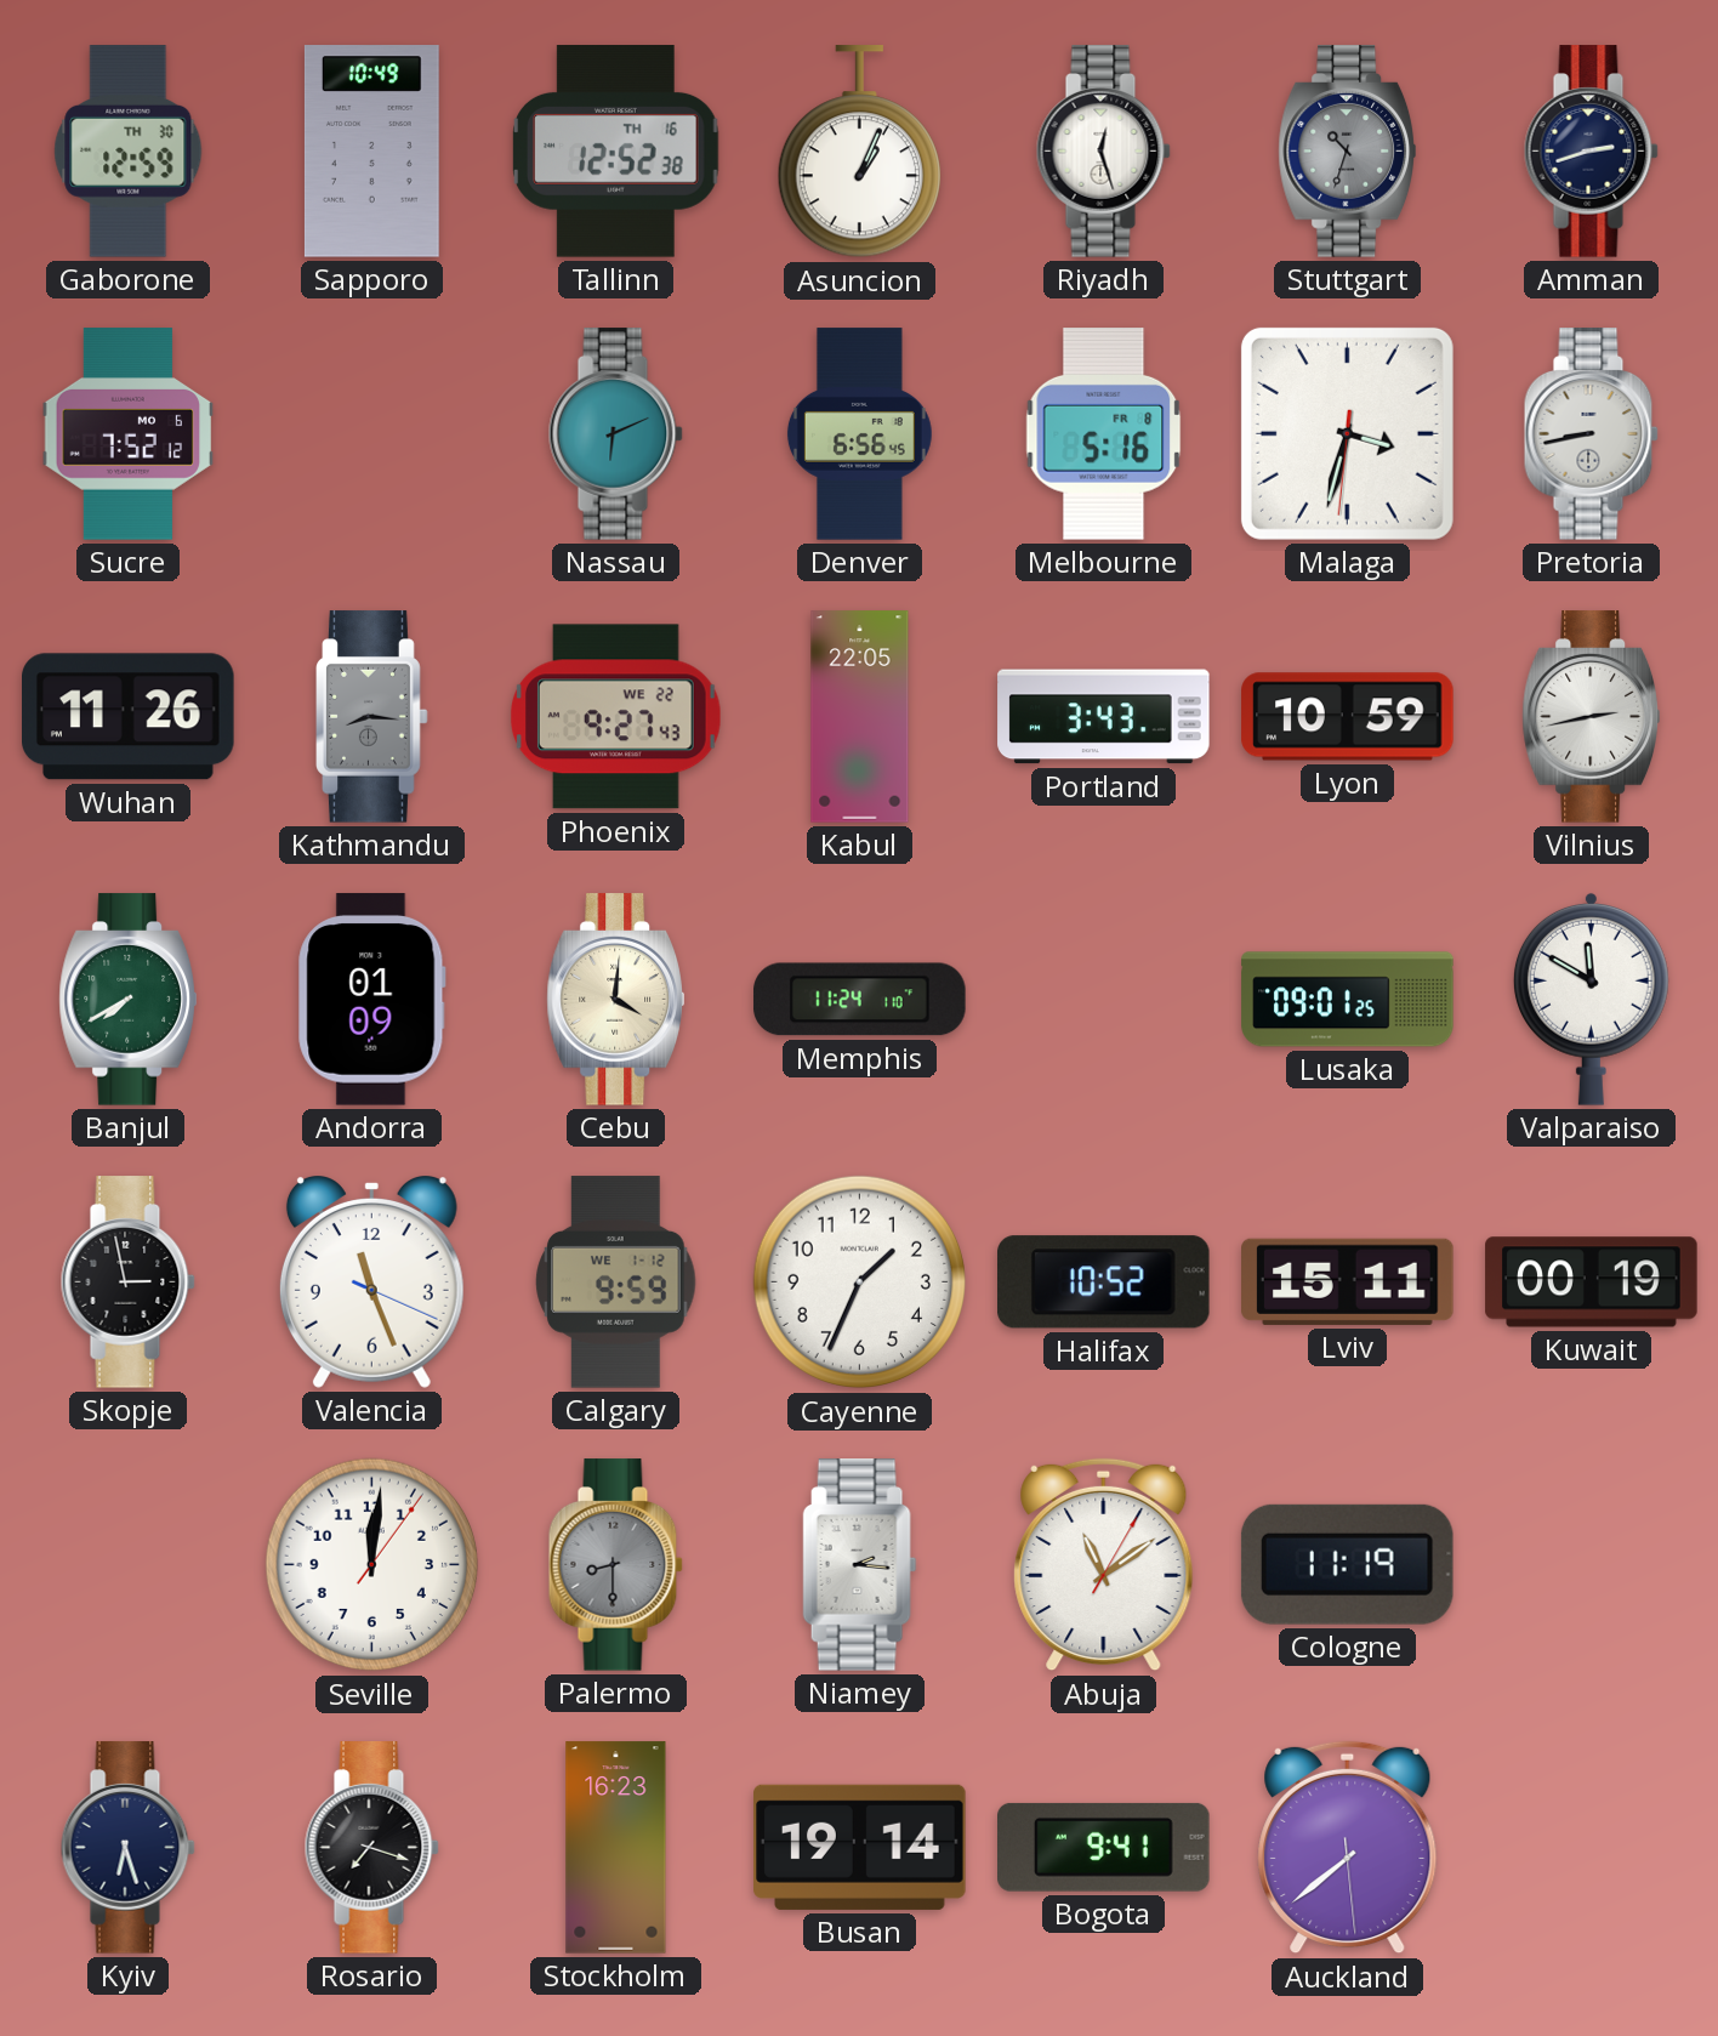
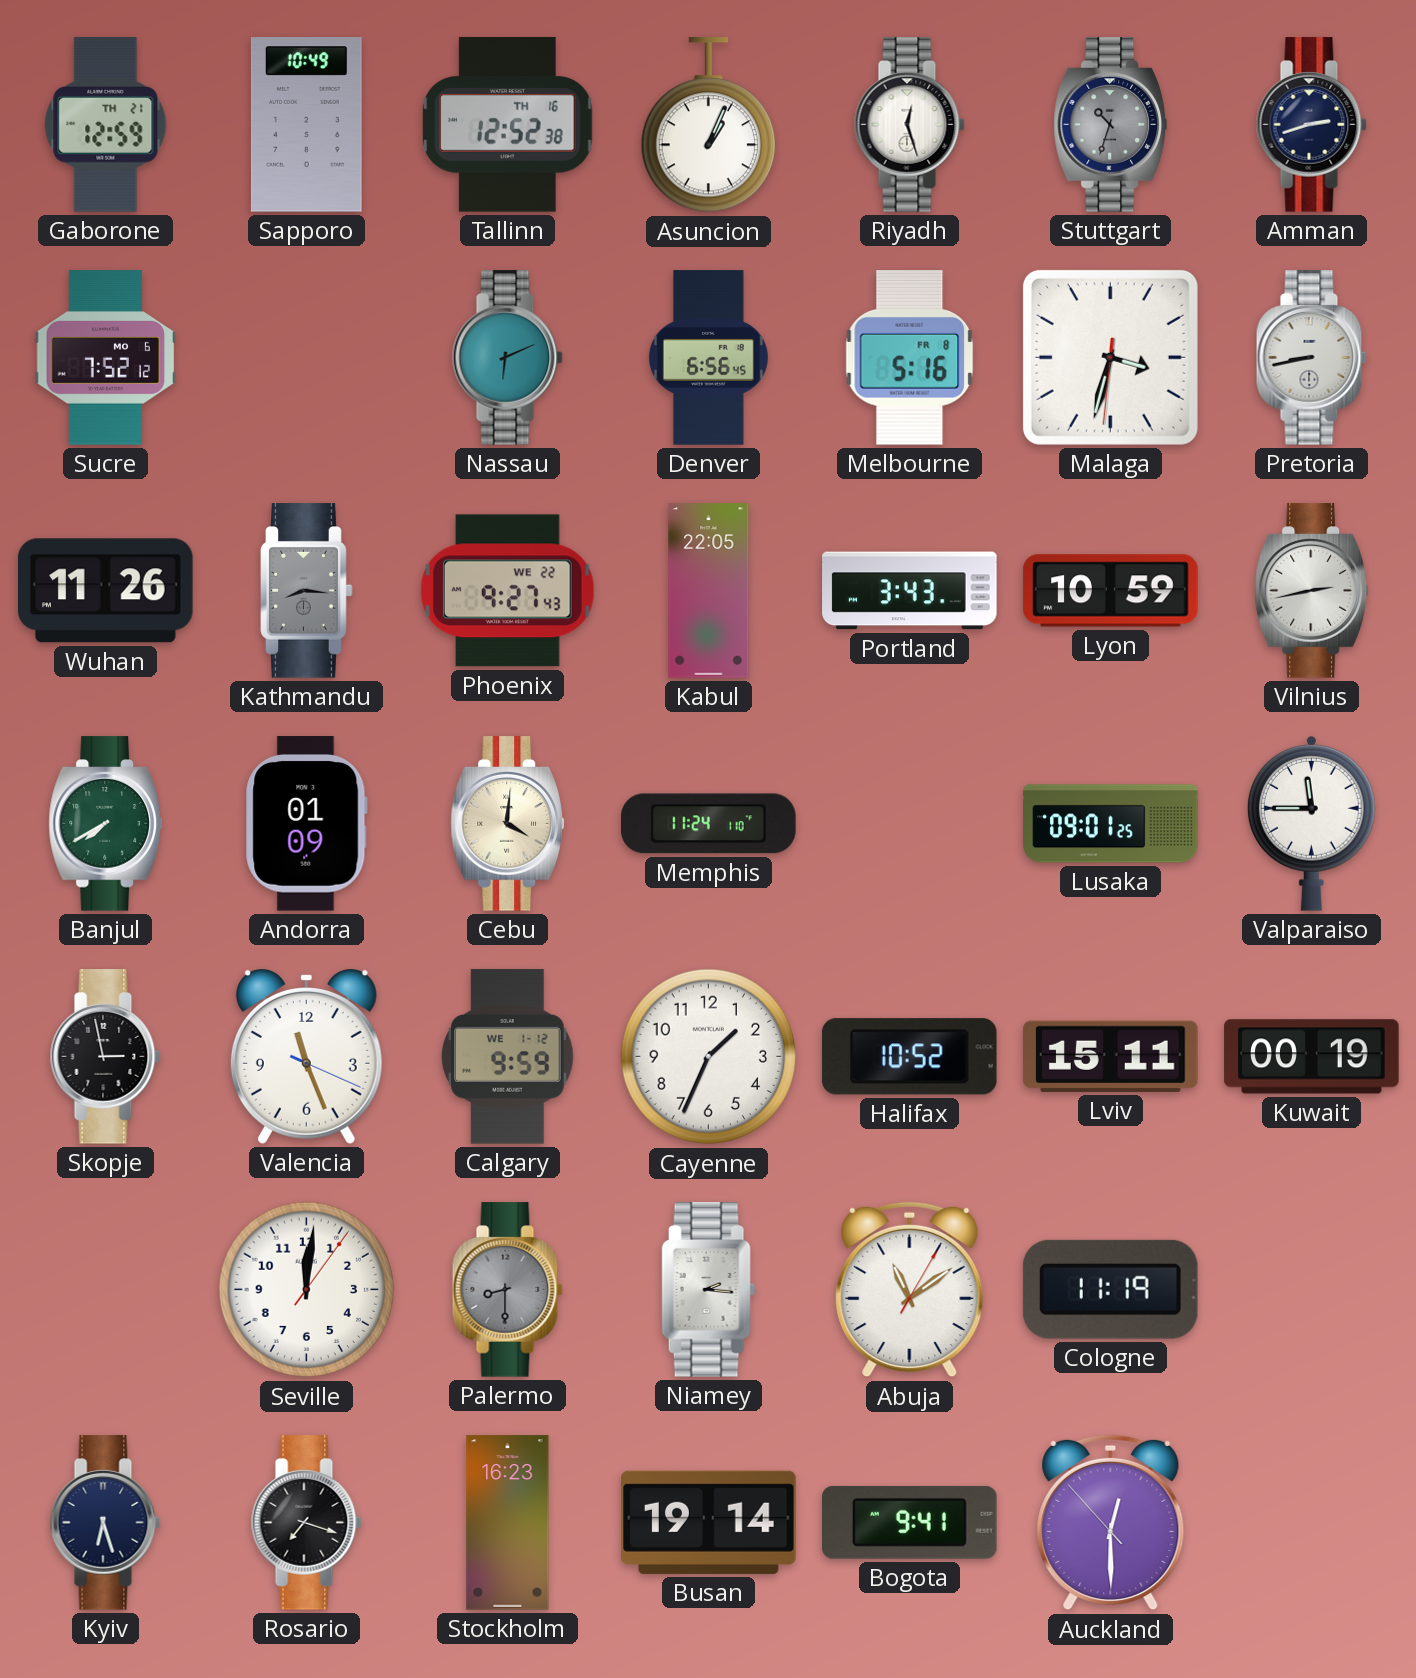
Gaborone date: TH 30 -> TH 21 (106, 125)
Valparaiso: 11:50 -> 11:45 (1311, 823)
Auckland: 7:38 -> 12:29 (1111, 1523)
